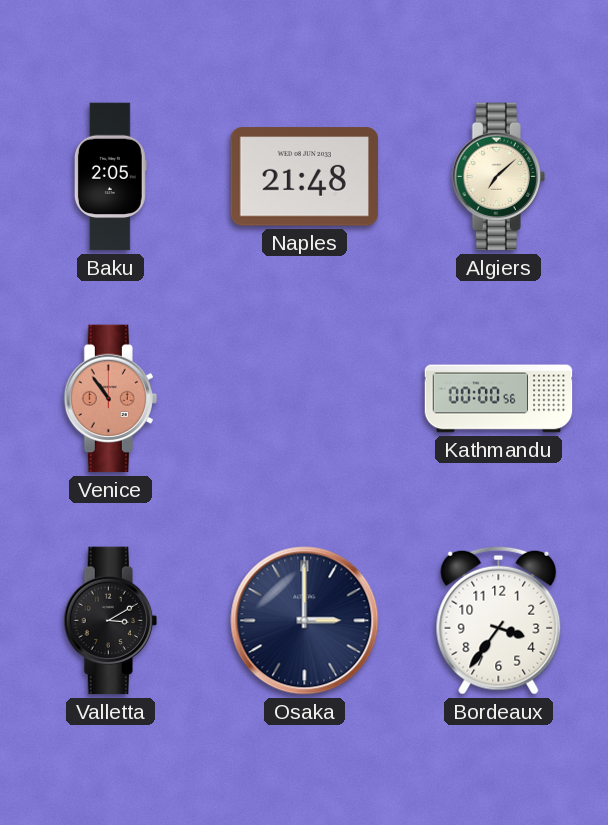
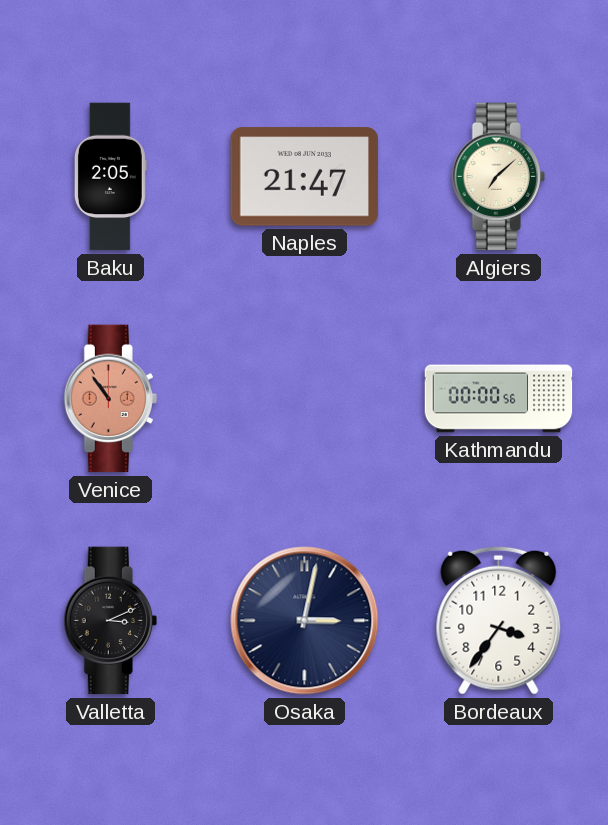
Naples: 21:48 -> 21:47 (305, 177)
Valletta: 3:10 -> 3:11 (110, 621)
Osaka: 3:00 -> 3:02 (305, 621)
